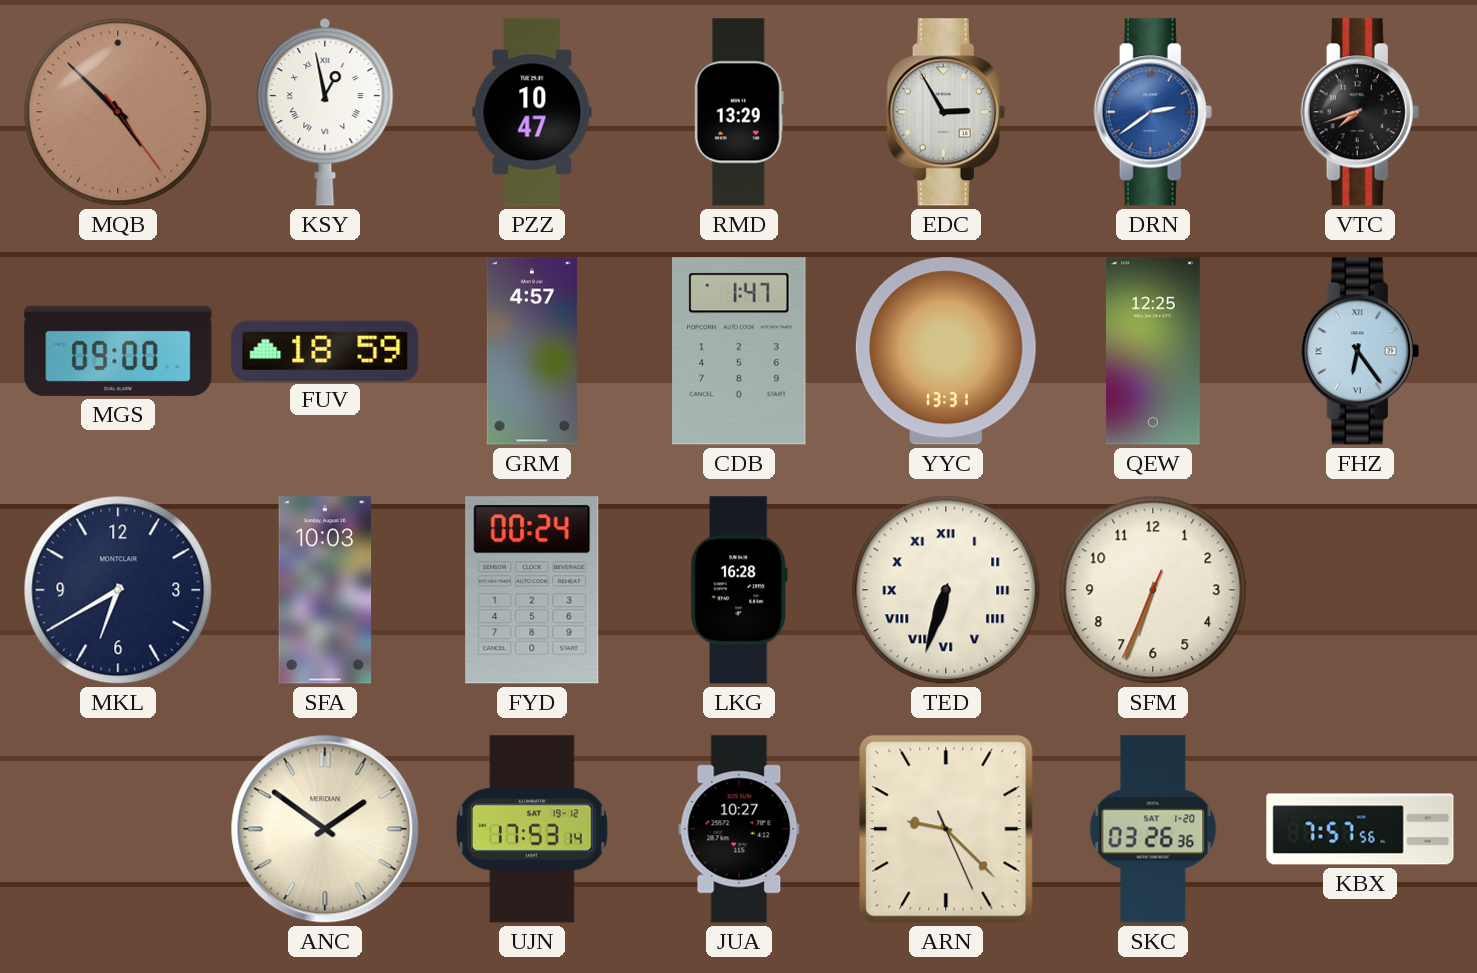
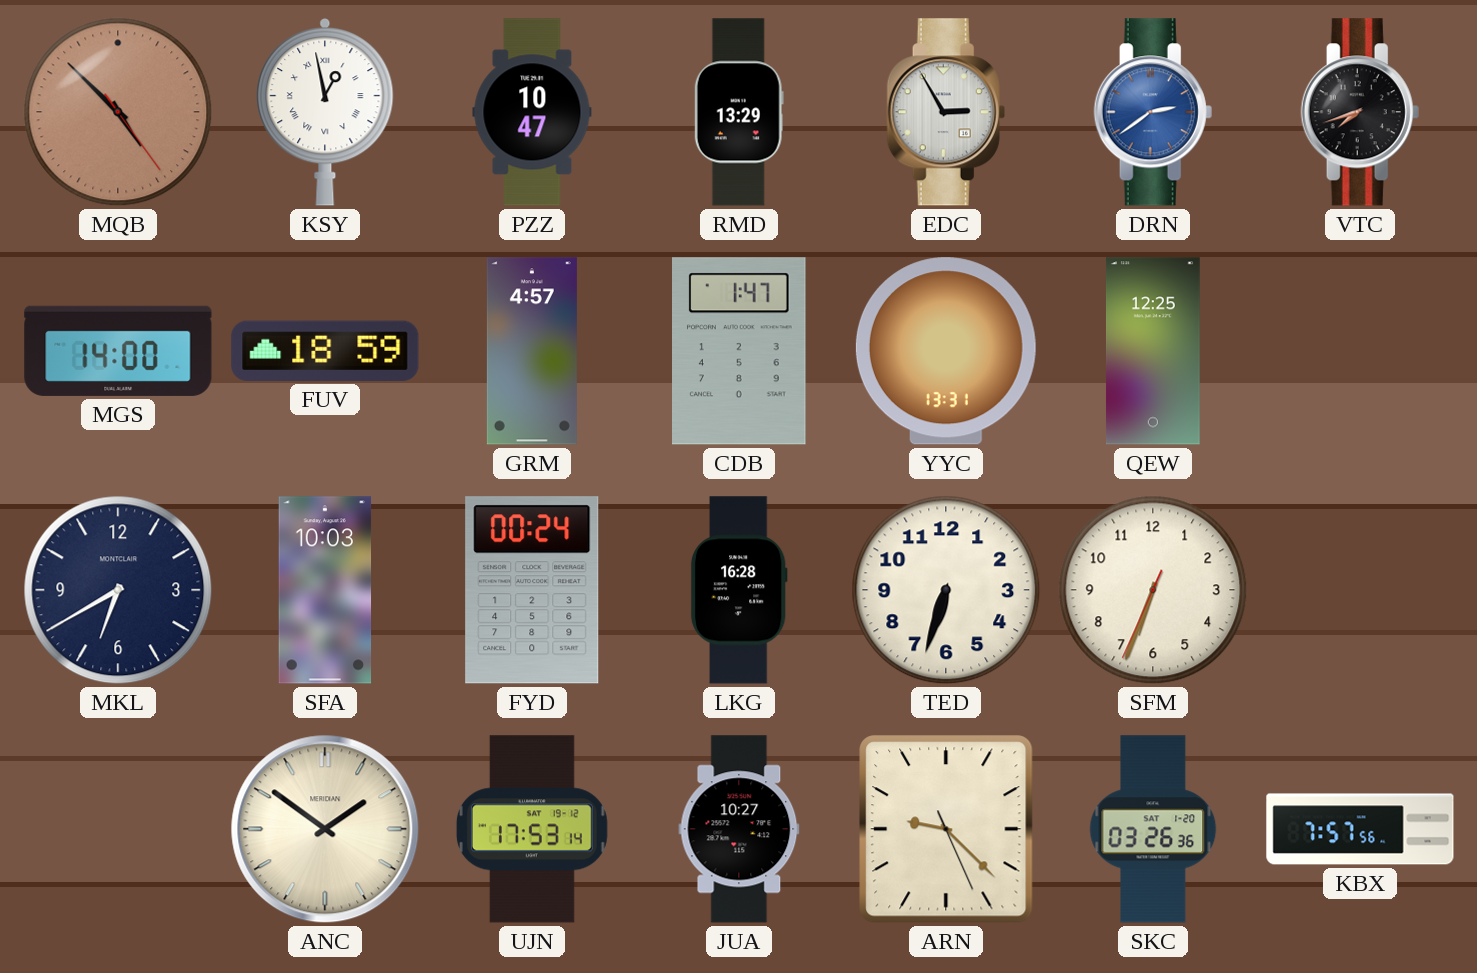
MGS: 09:00 -> 14:00 (118, 351)
FHZ: 6:24 -> none (1360, 351)
TED numerals: Roman -> Arabic (946, 590)
